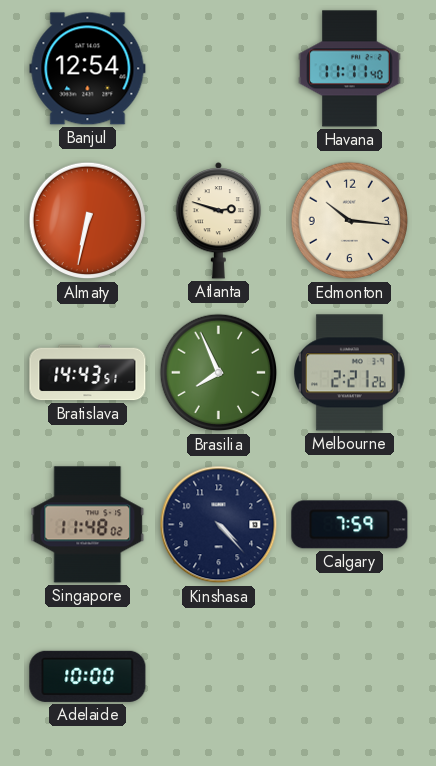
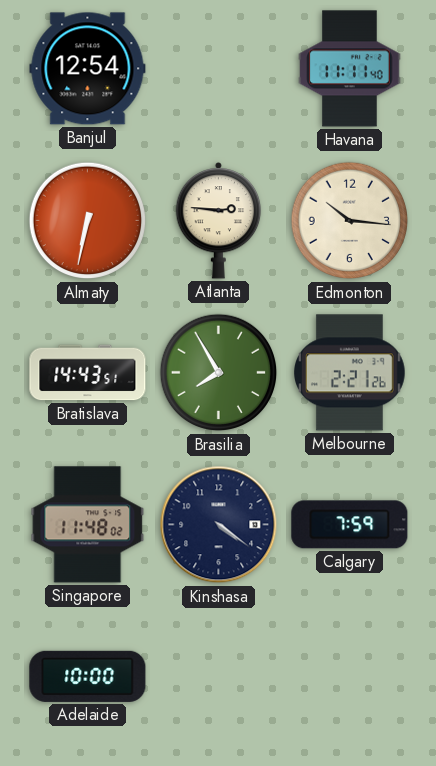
Atlanta: 2:48 -> 2:46 (219, 220)
Brasilia: 7:56 -> 7:55 (219, 373)
Kinshasa: 4:23 -> 4:21 (219, 525)
